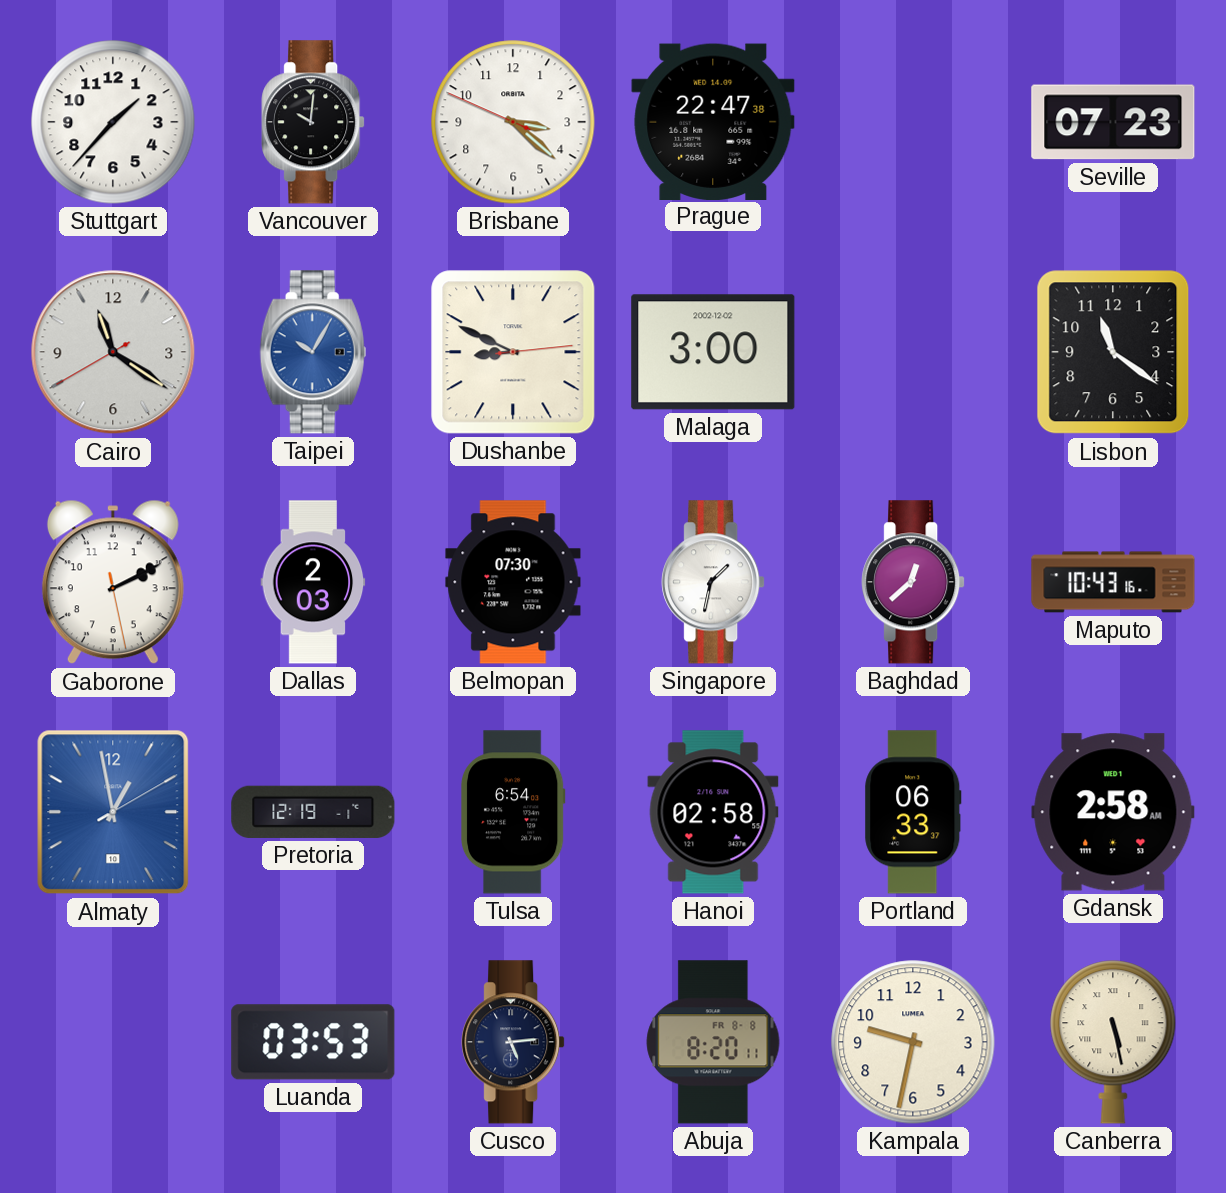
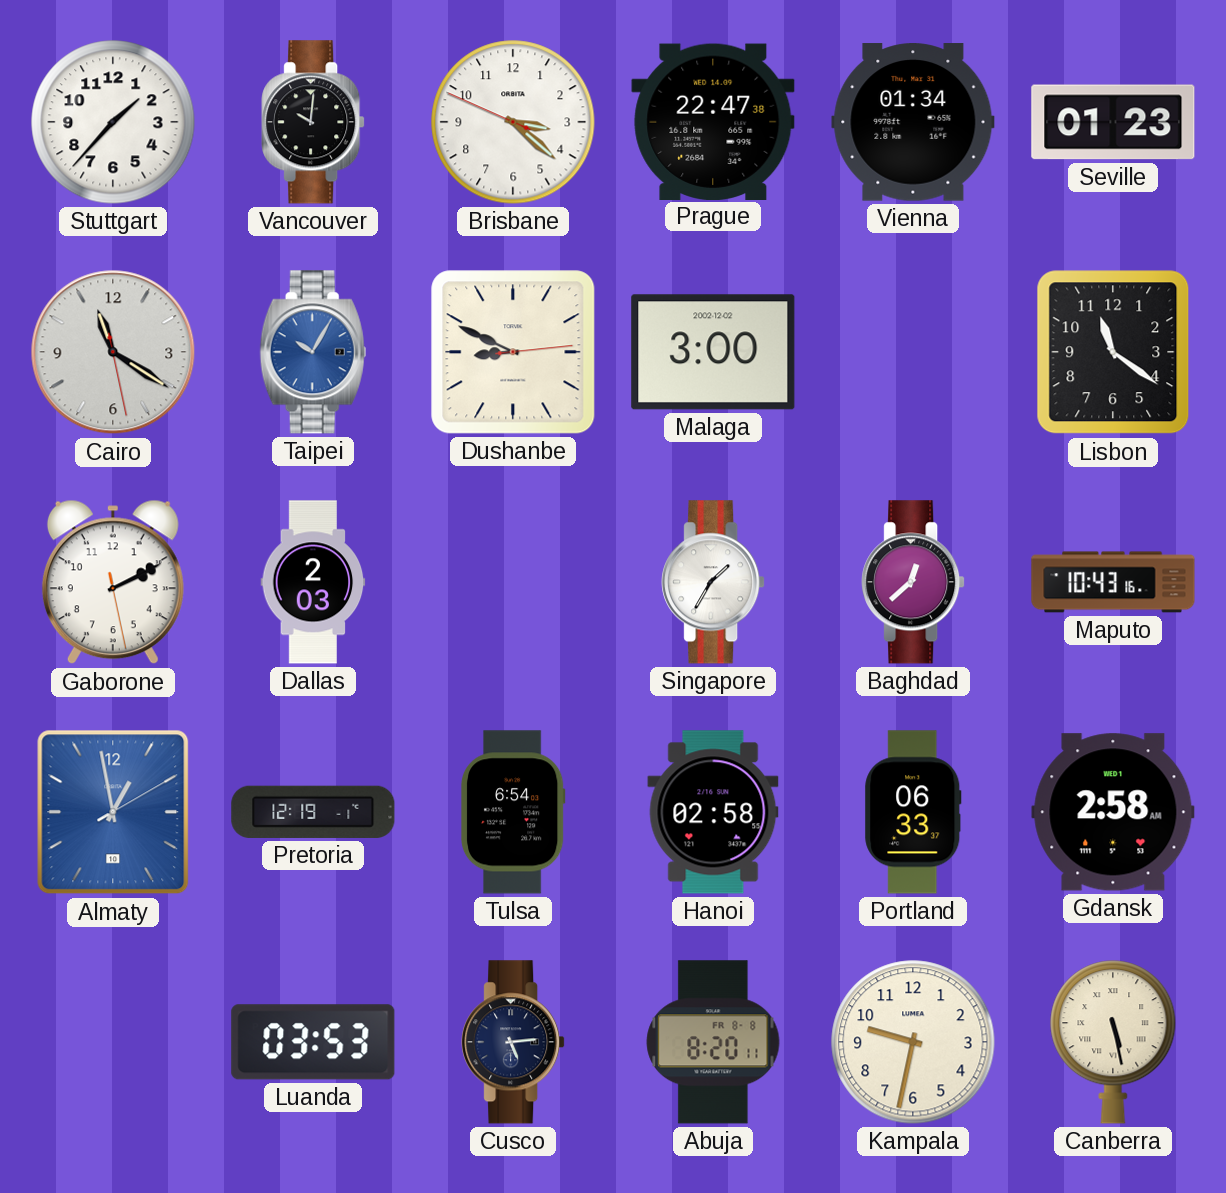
Vienna: none -> 01:34 (913, 122)
Seville: 07:23 -> 01:23 (1113, 122)
Cairo: 11:20:40 -> 11:20:28 (113, 352)
Belmopan: 07:30 -> none (513, 582)
Singapore: 1:32 -> 1:35 (713, 582)
